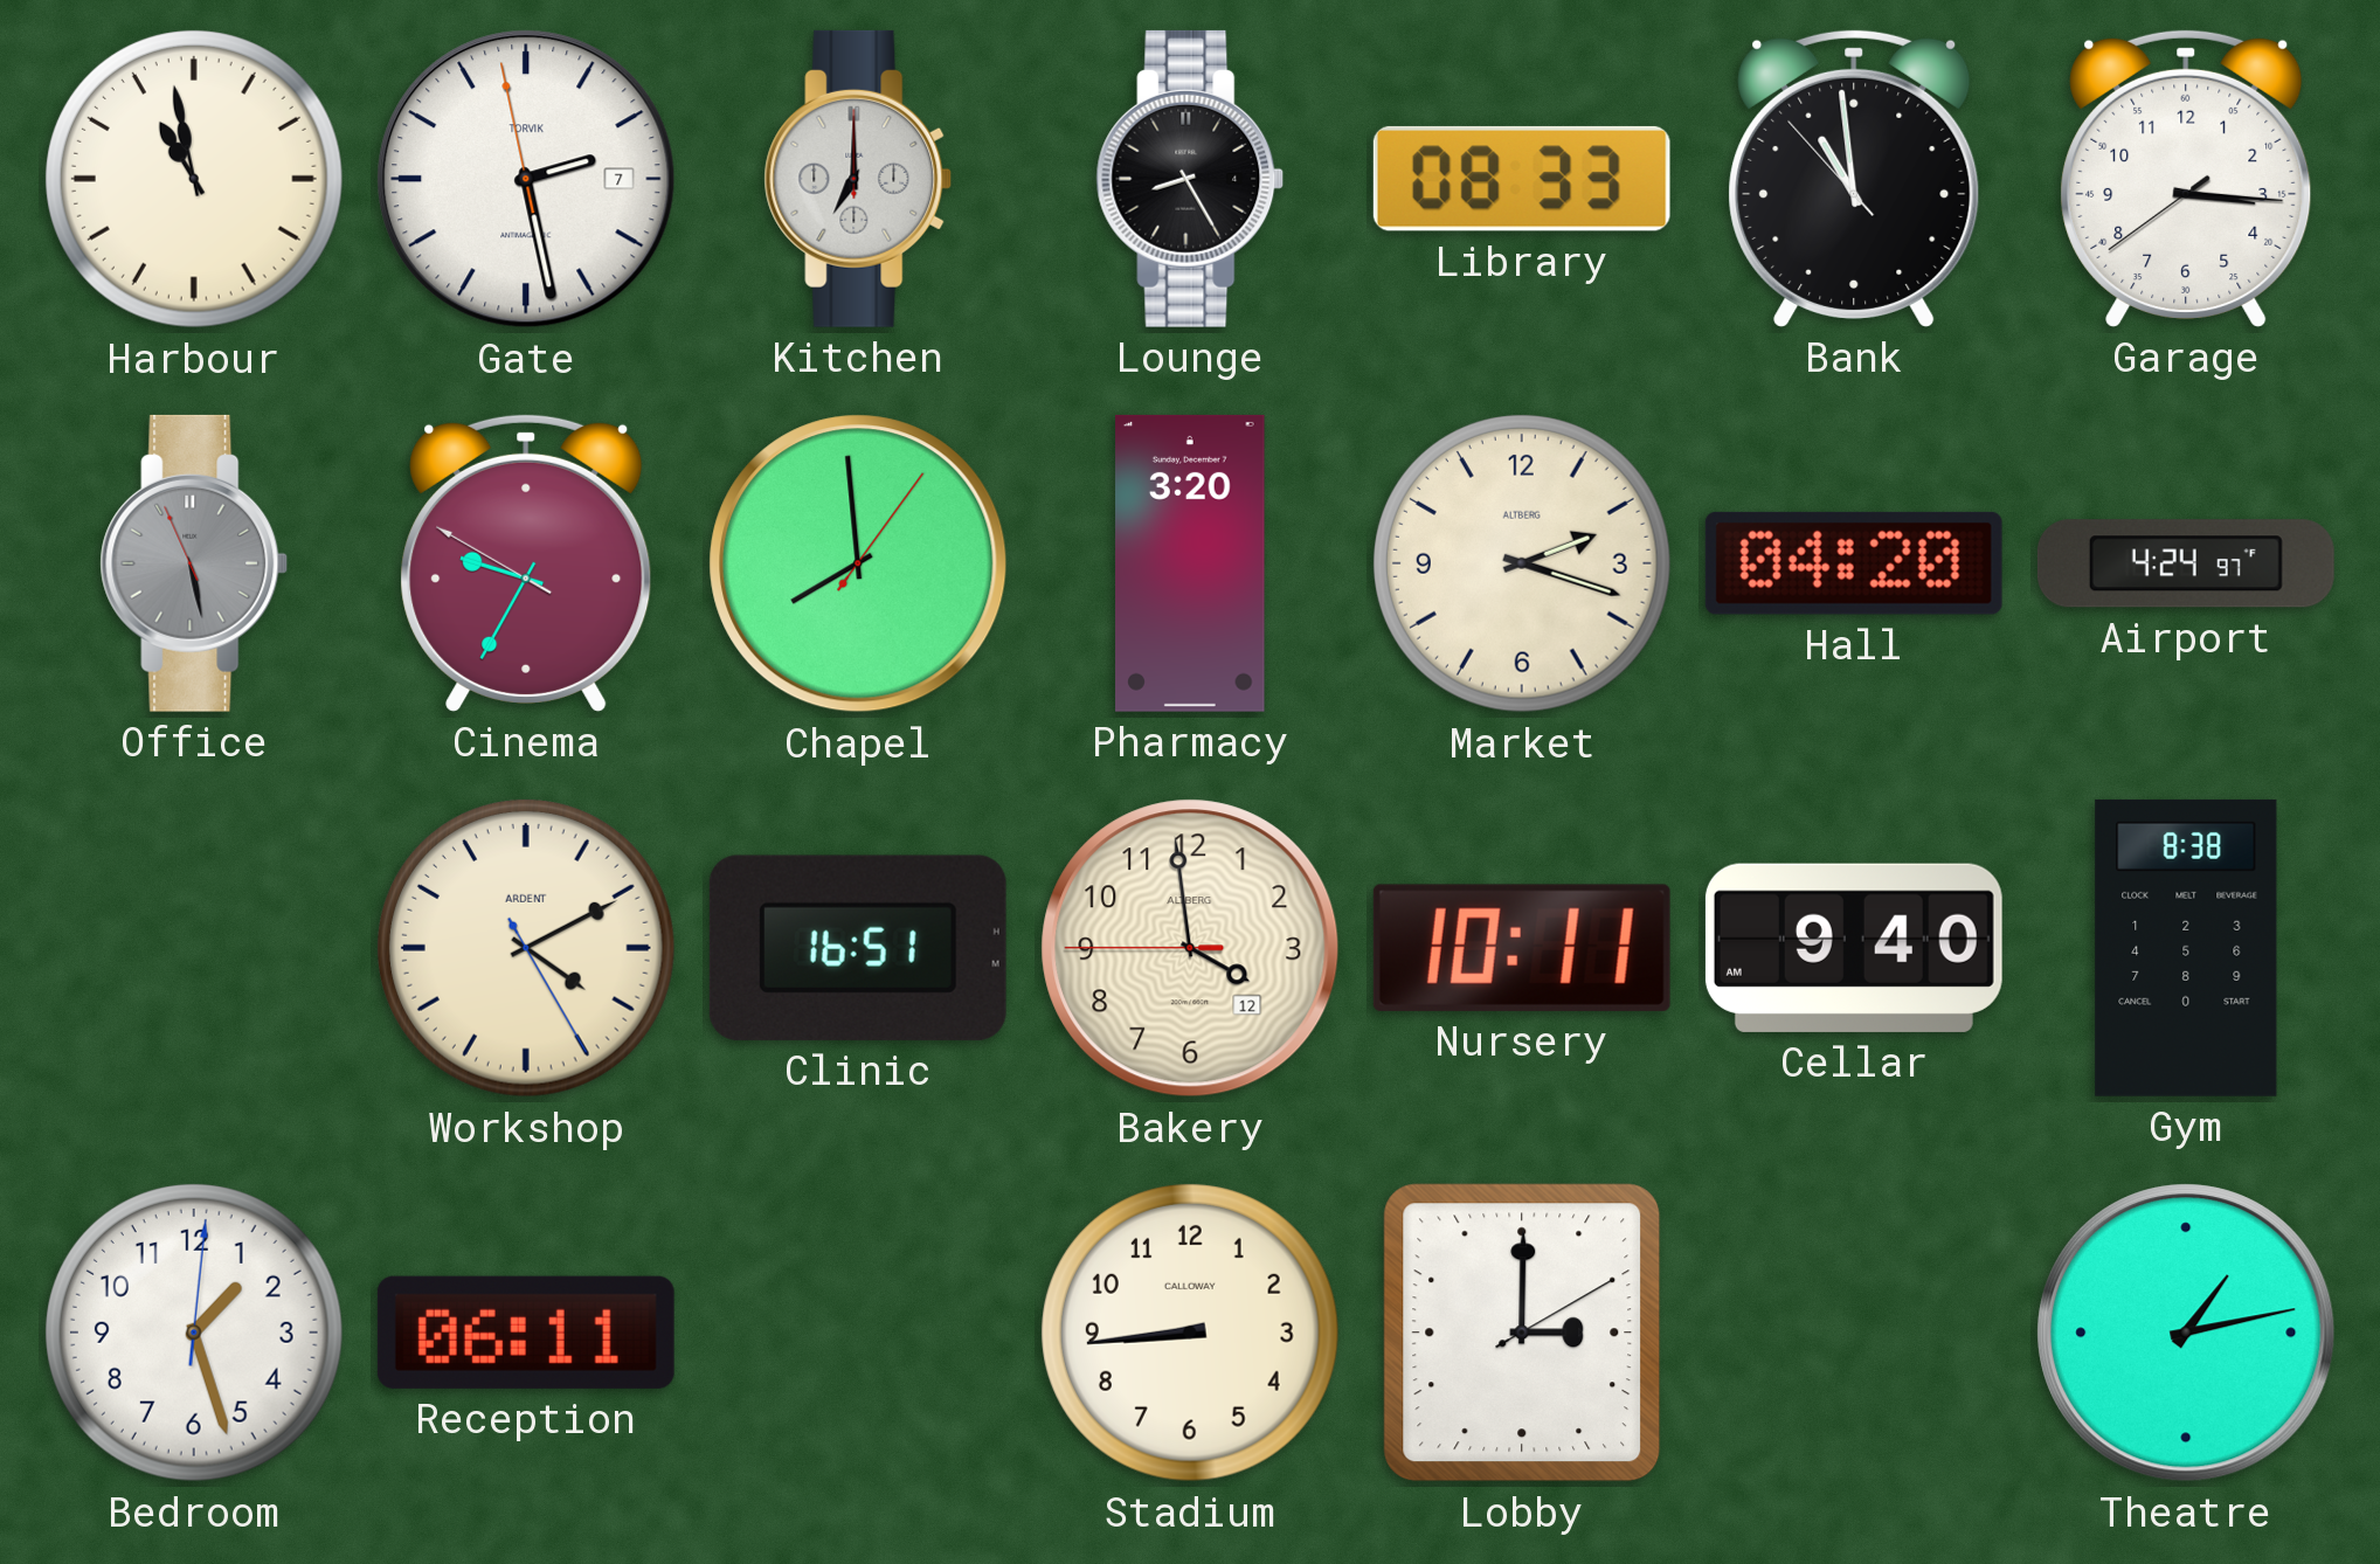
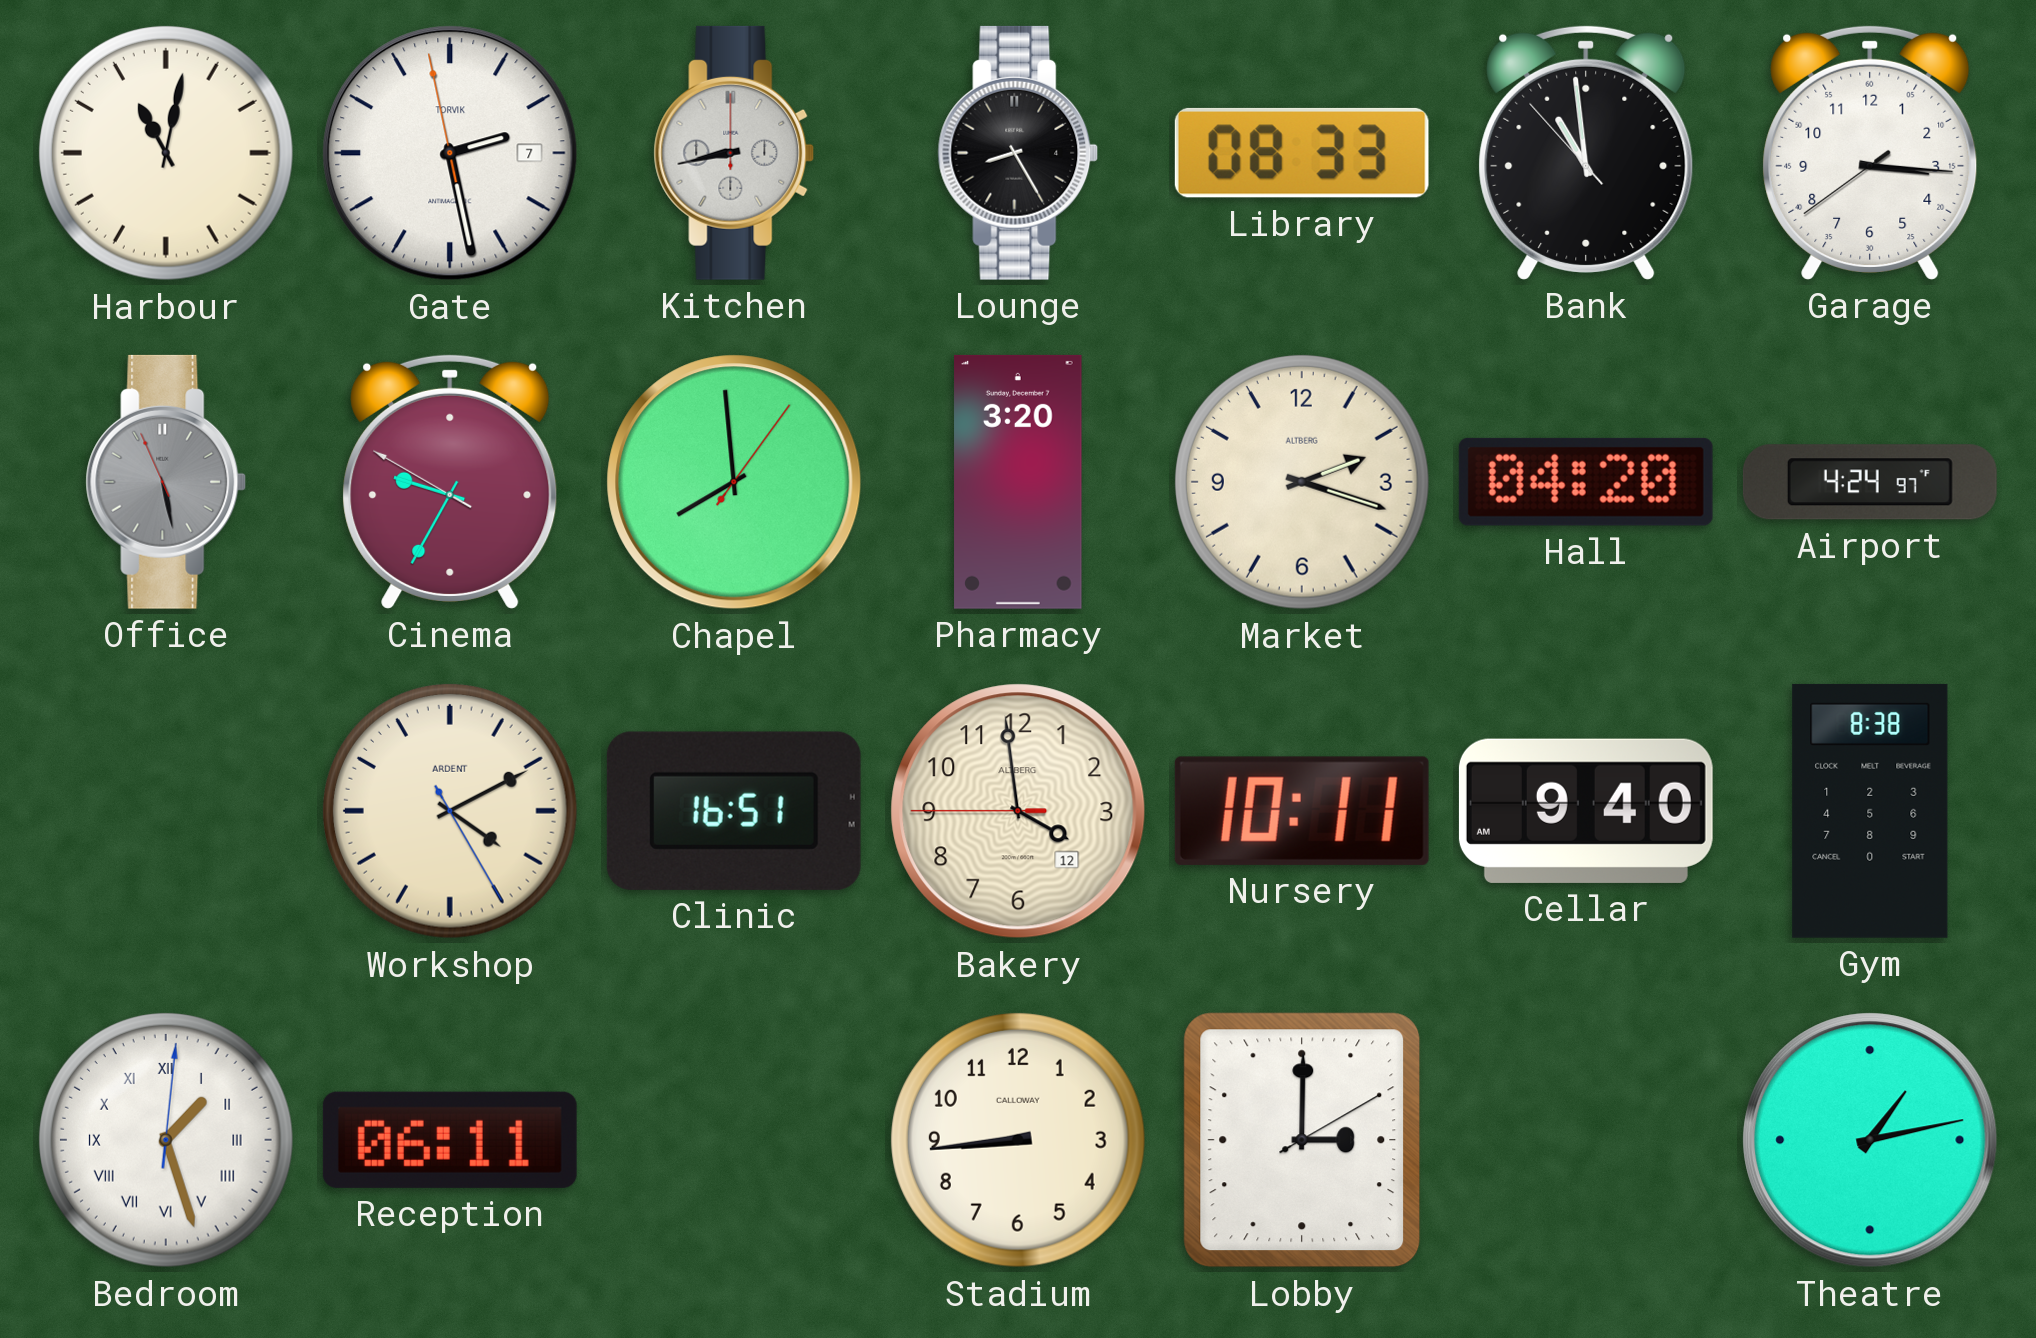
Harbour: 10:58 -> 11:02 (166, 153)
Kitchen: 7:00 -> 8:43 (734, 153)
Bedroom numerals: Arabic -> Roman (166, 1140)
